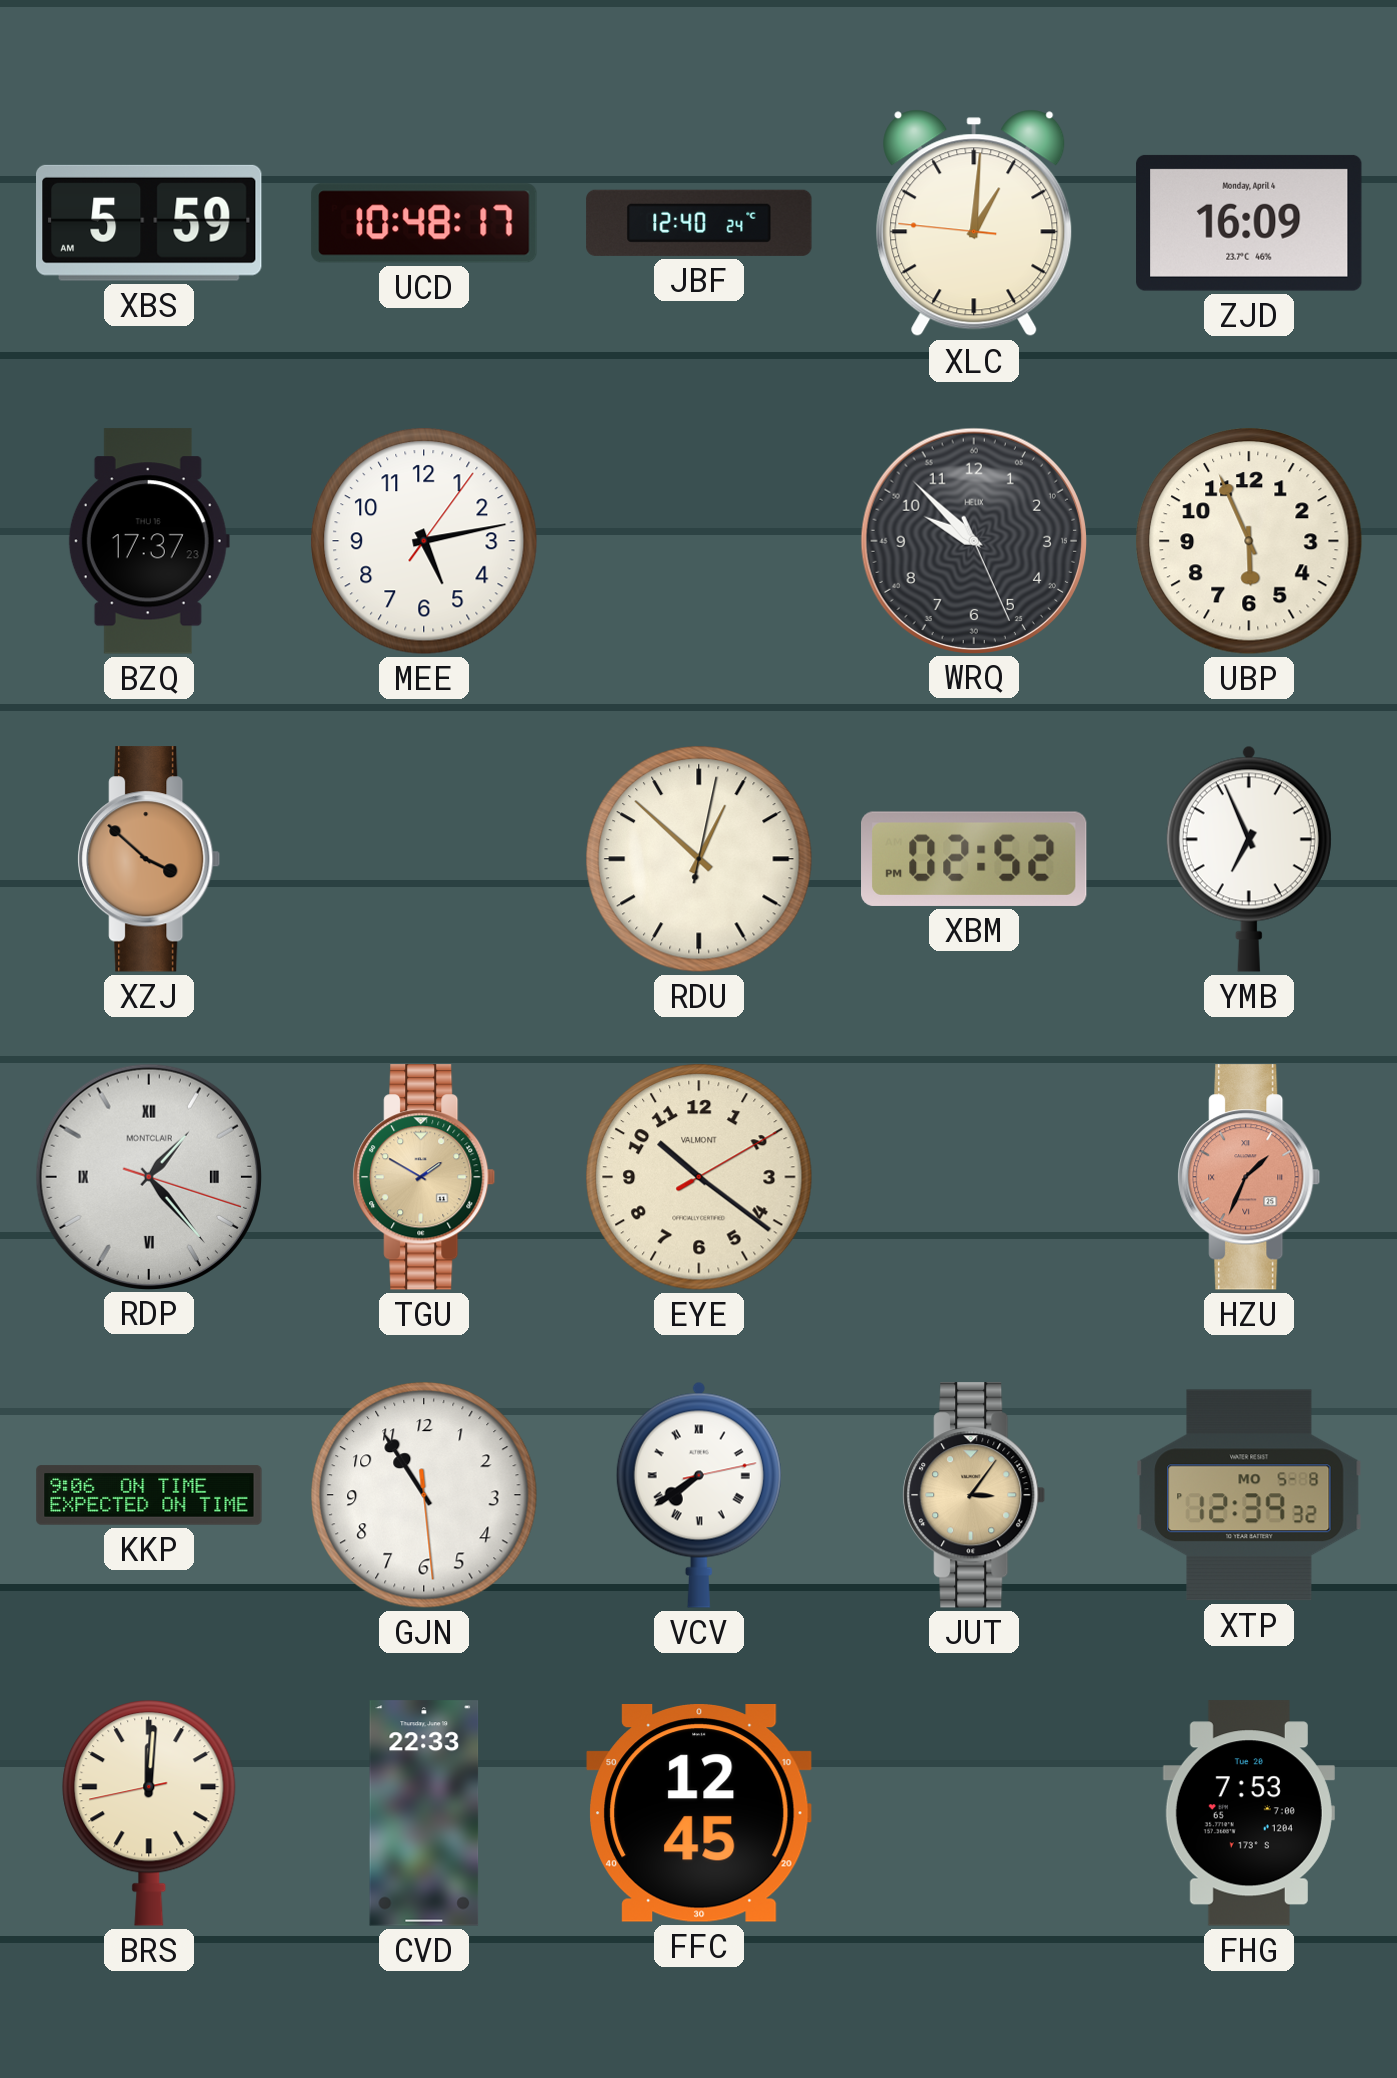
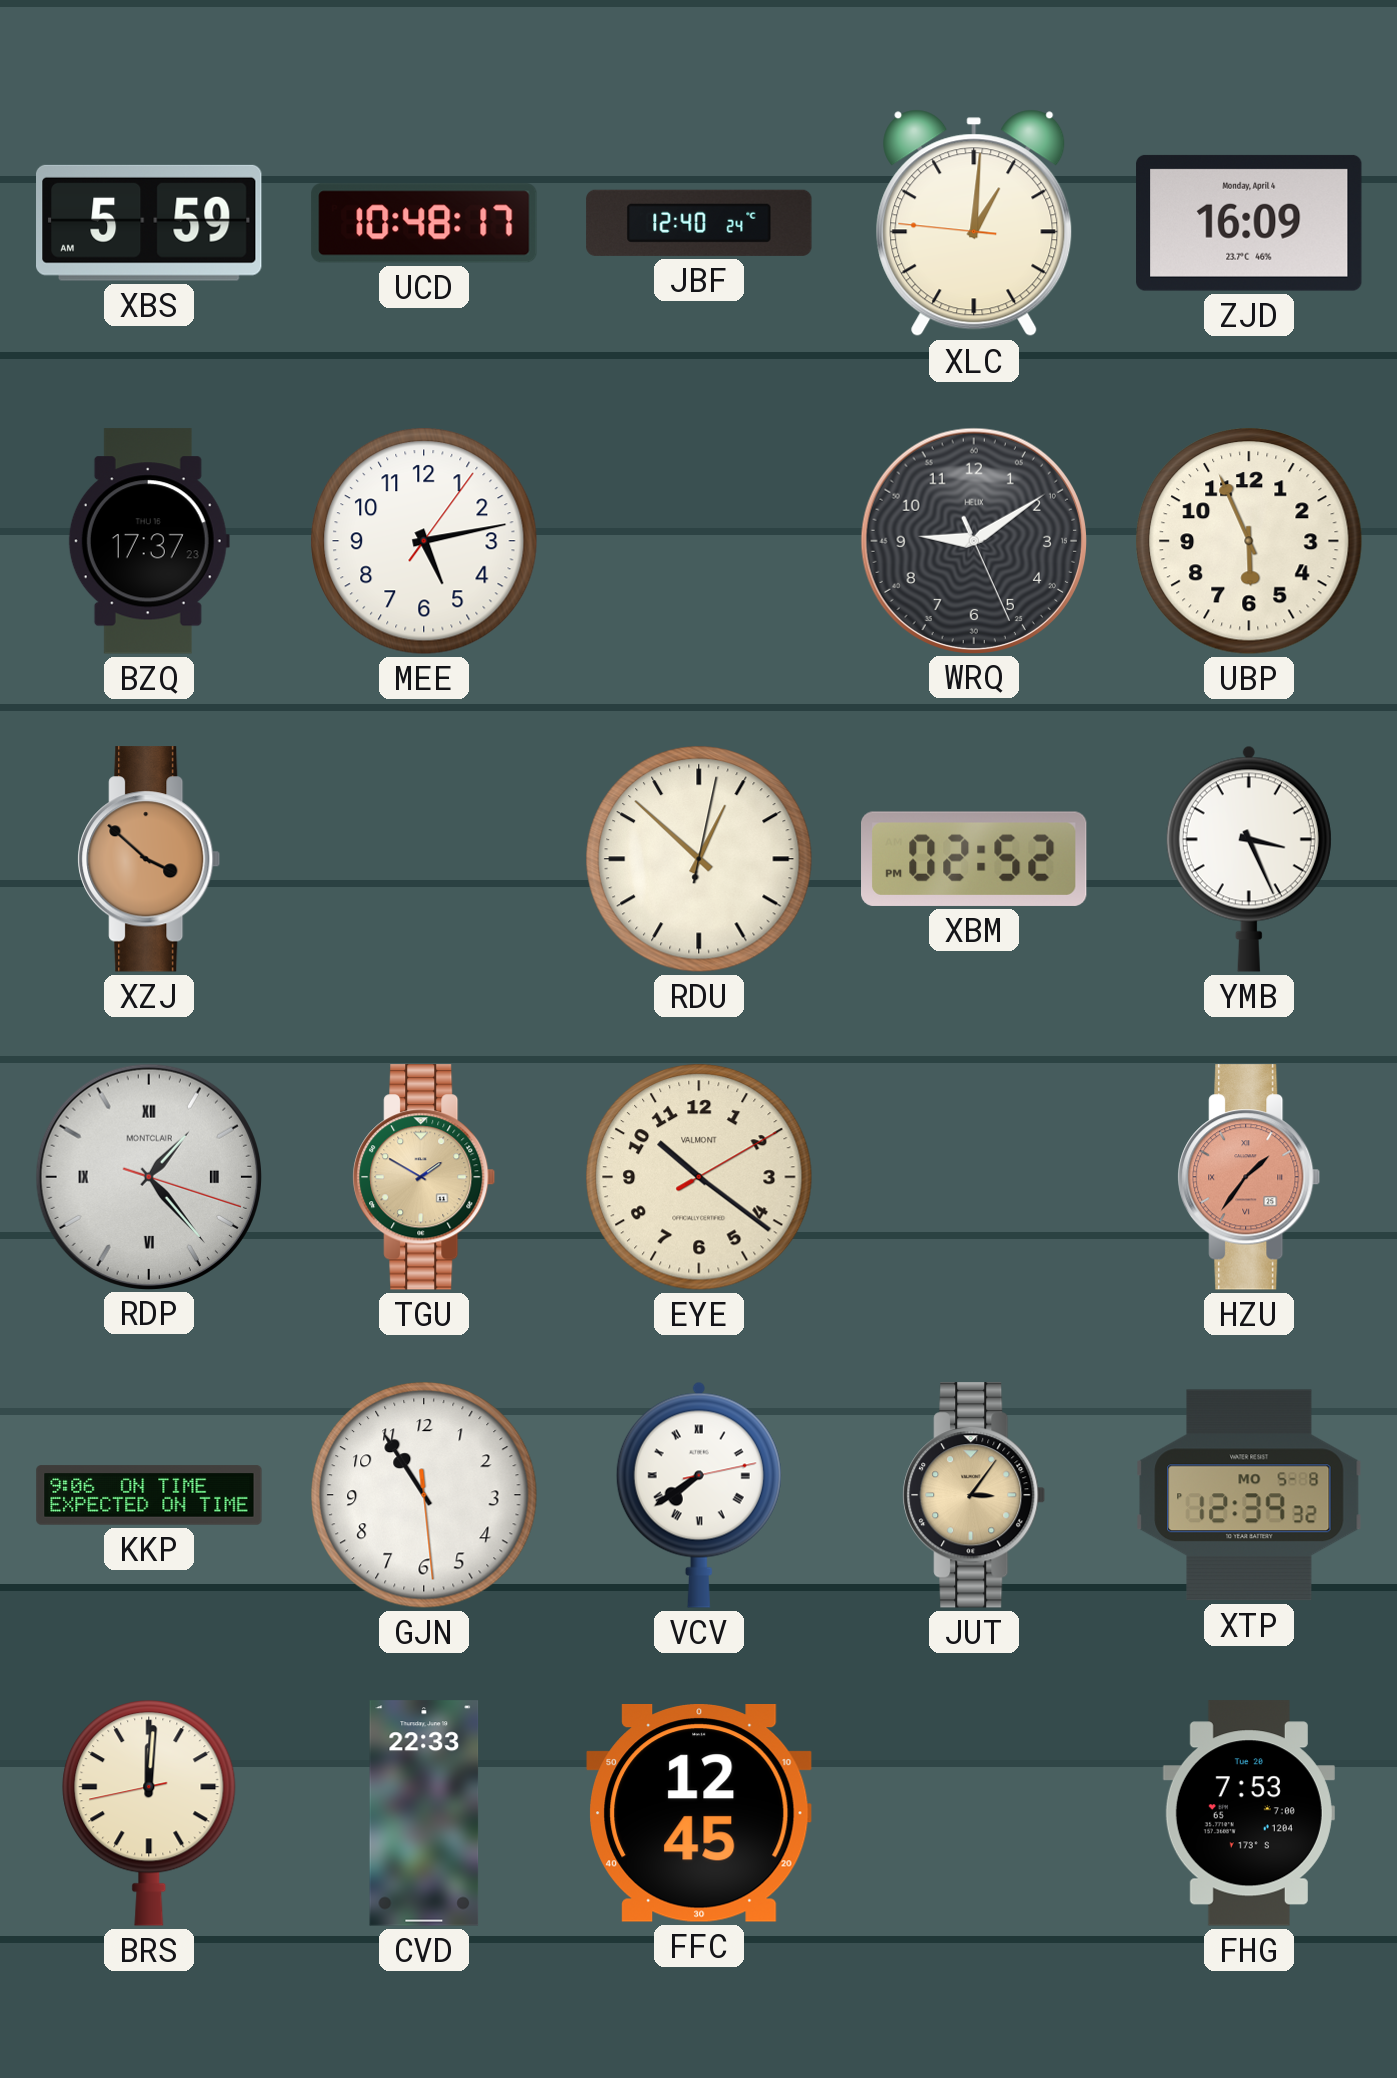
WRQ: 9:52 -> 9:09 (973, 540)
YMB: 6:56 -> 3:26 (1249, 859)
HZU: 1:34 -> 1:36 (1249, 1177)
